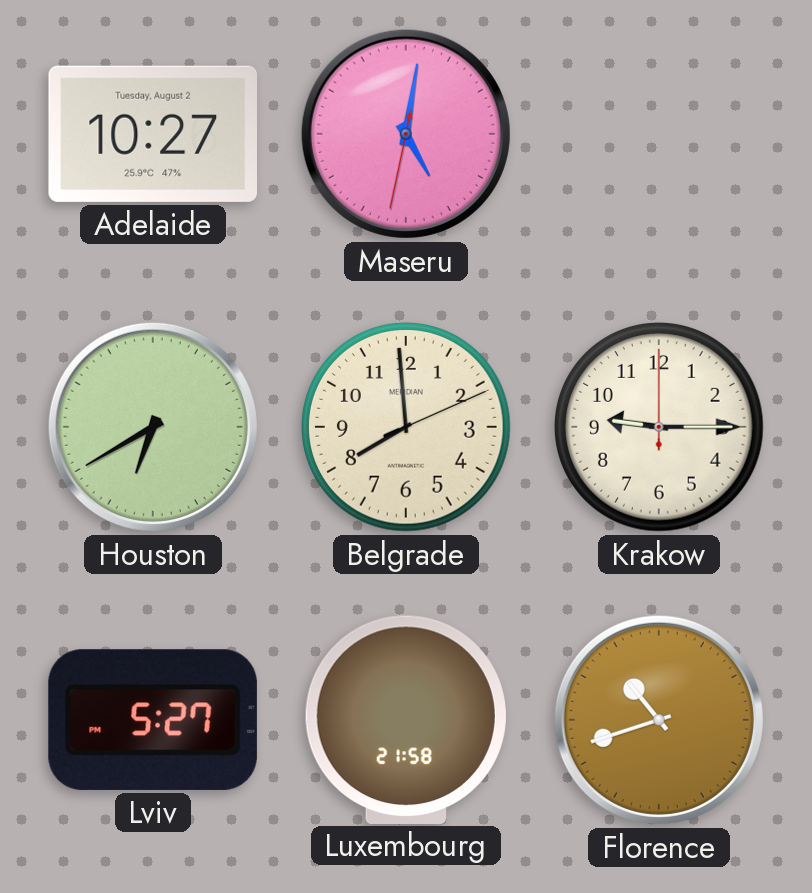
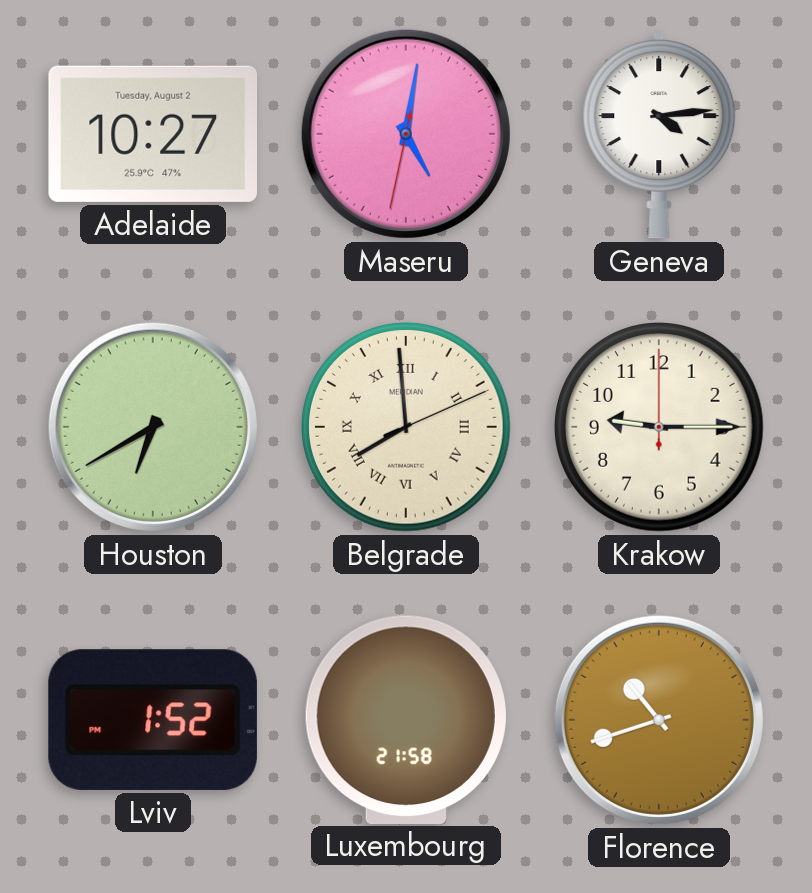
Geneva: none -> 4:14 (659, 134)
Belgrade numerals: Arabic -> Roman (407, 428)
Lviv: 5:27 -> 1:52 (153, 720)
